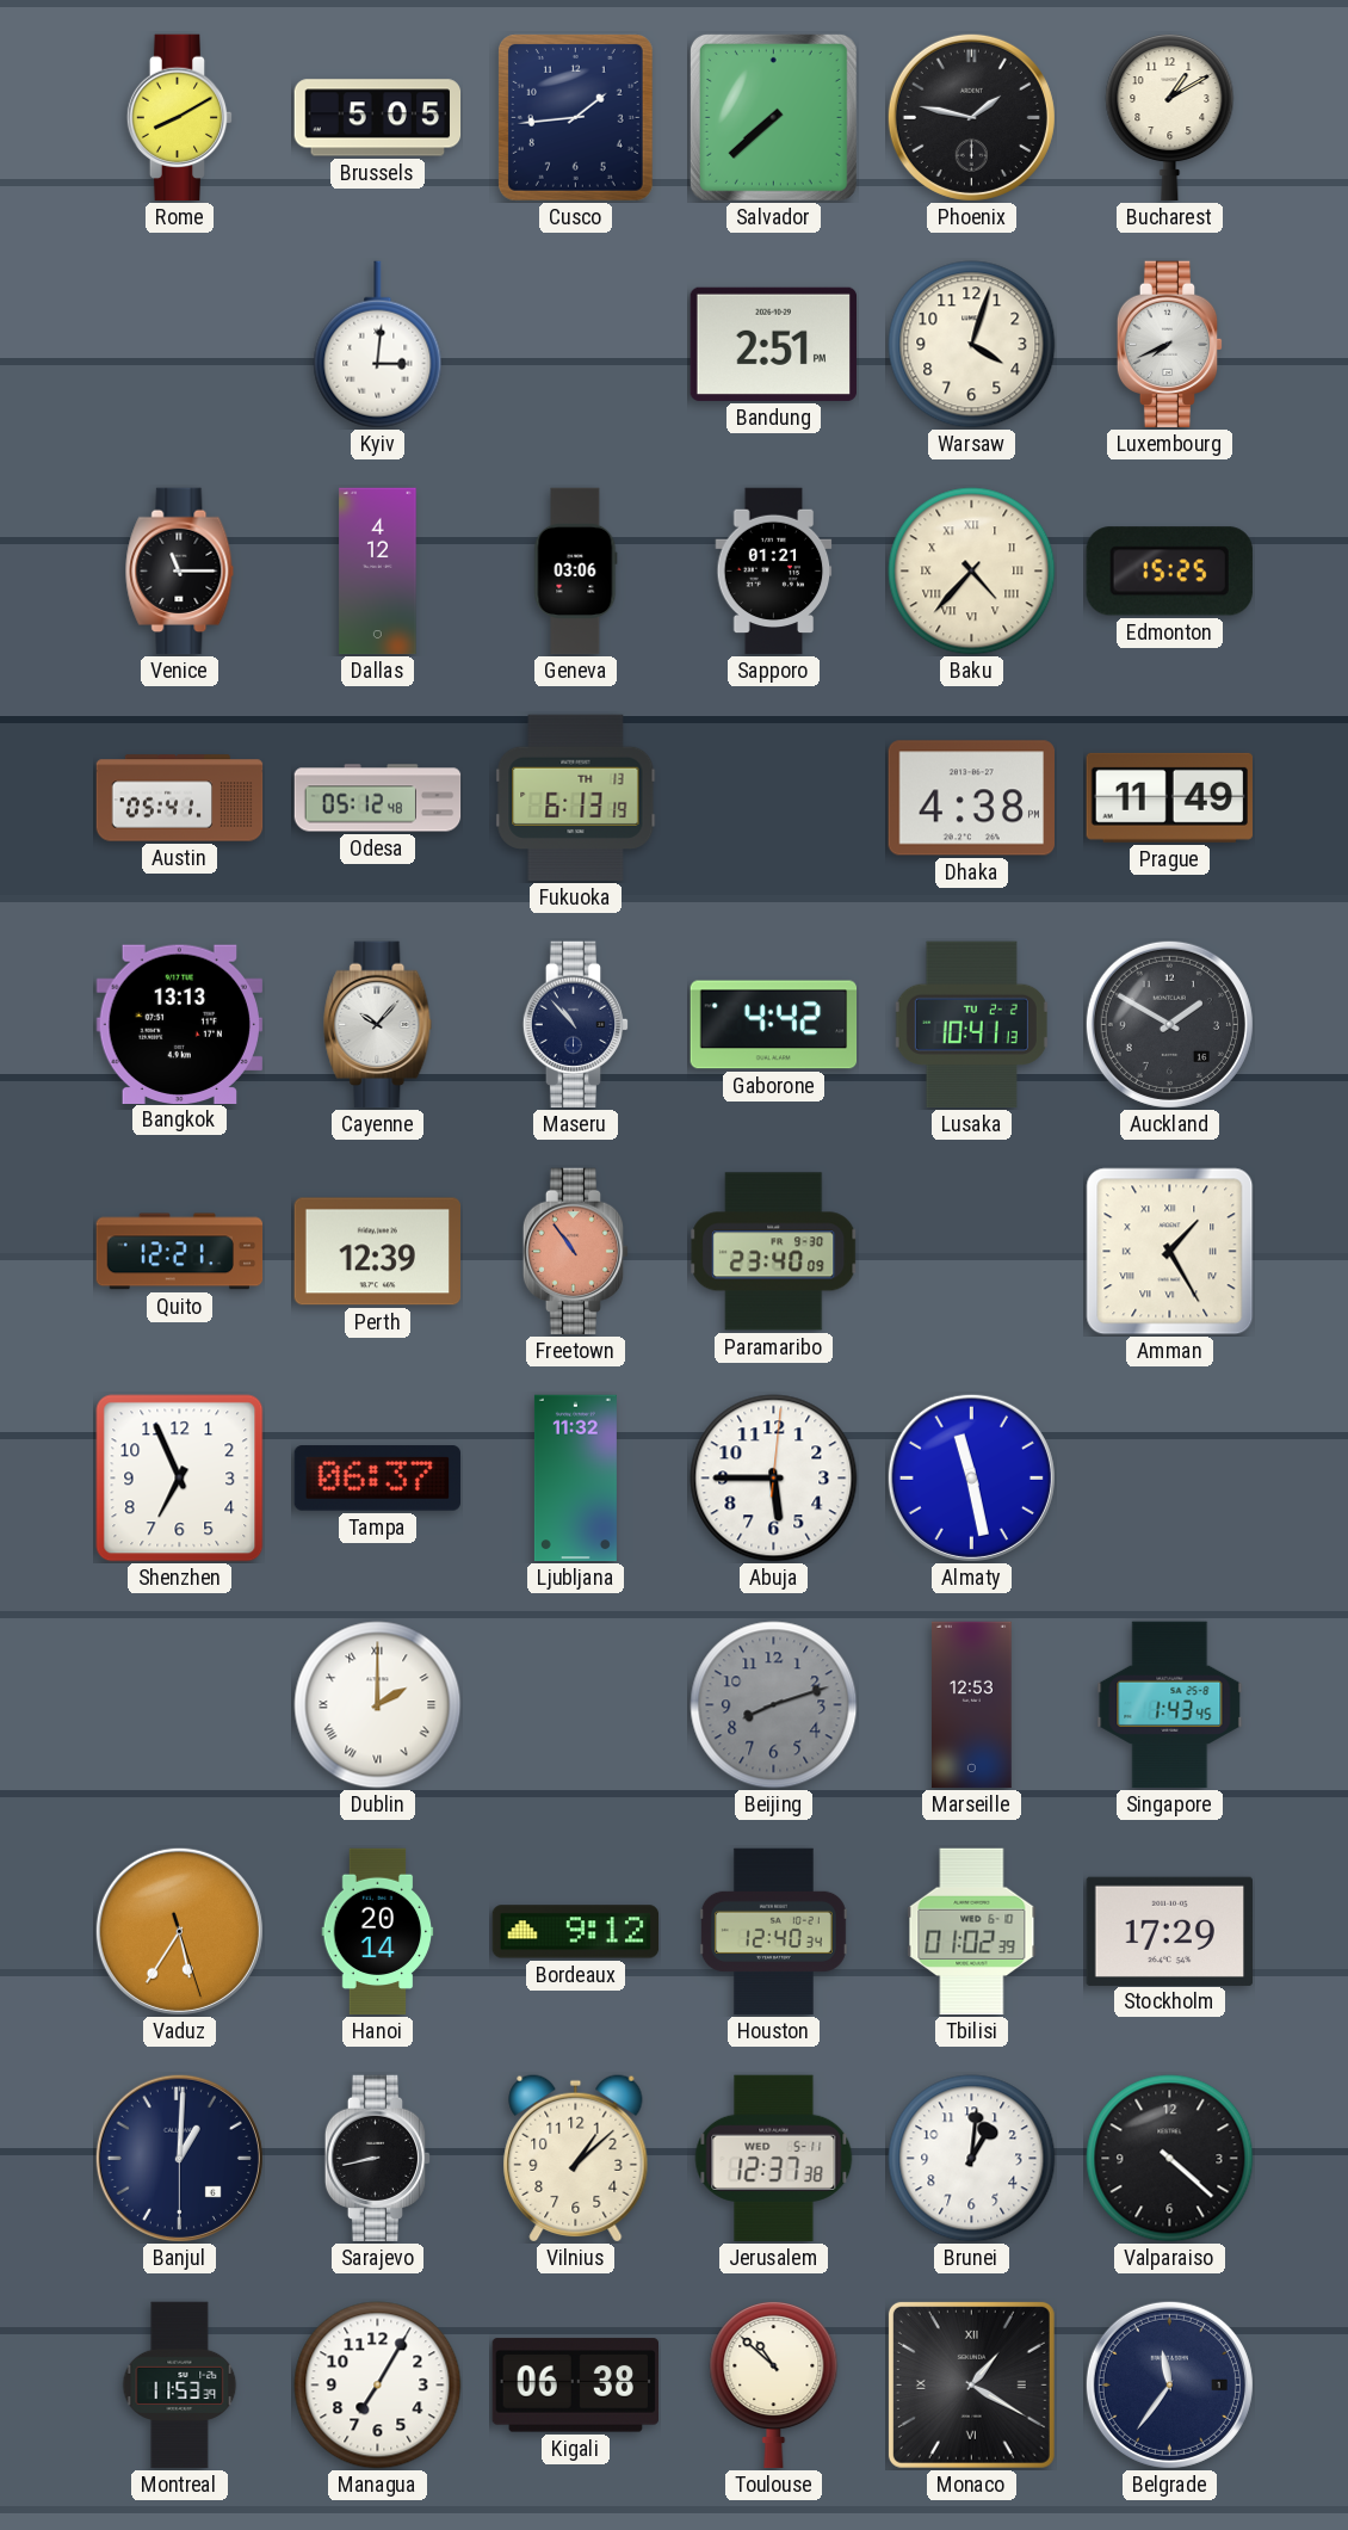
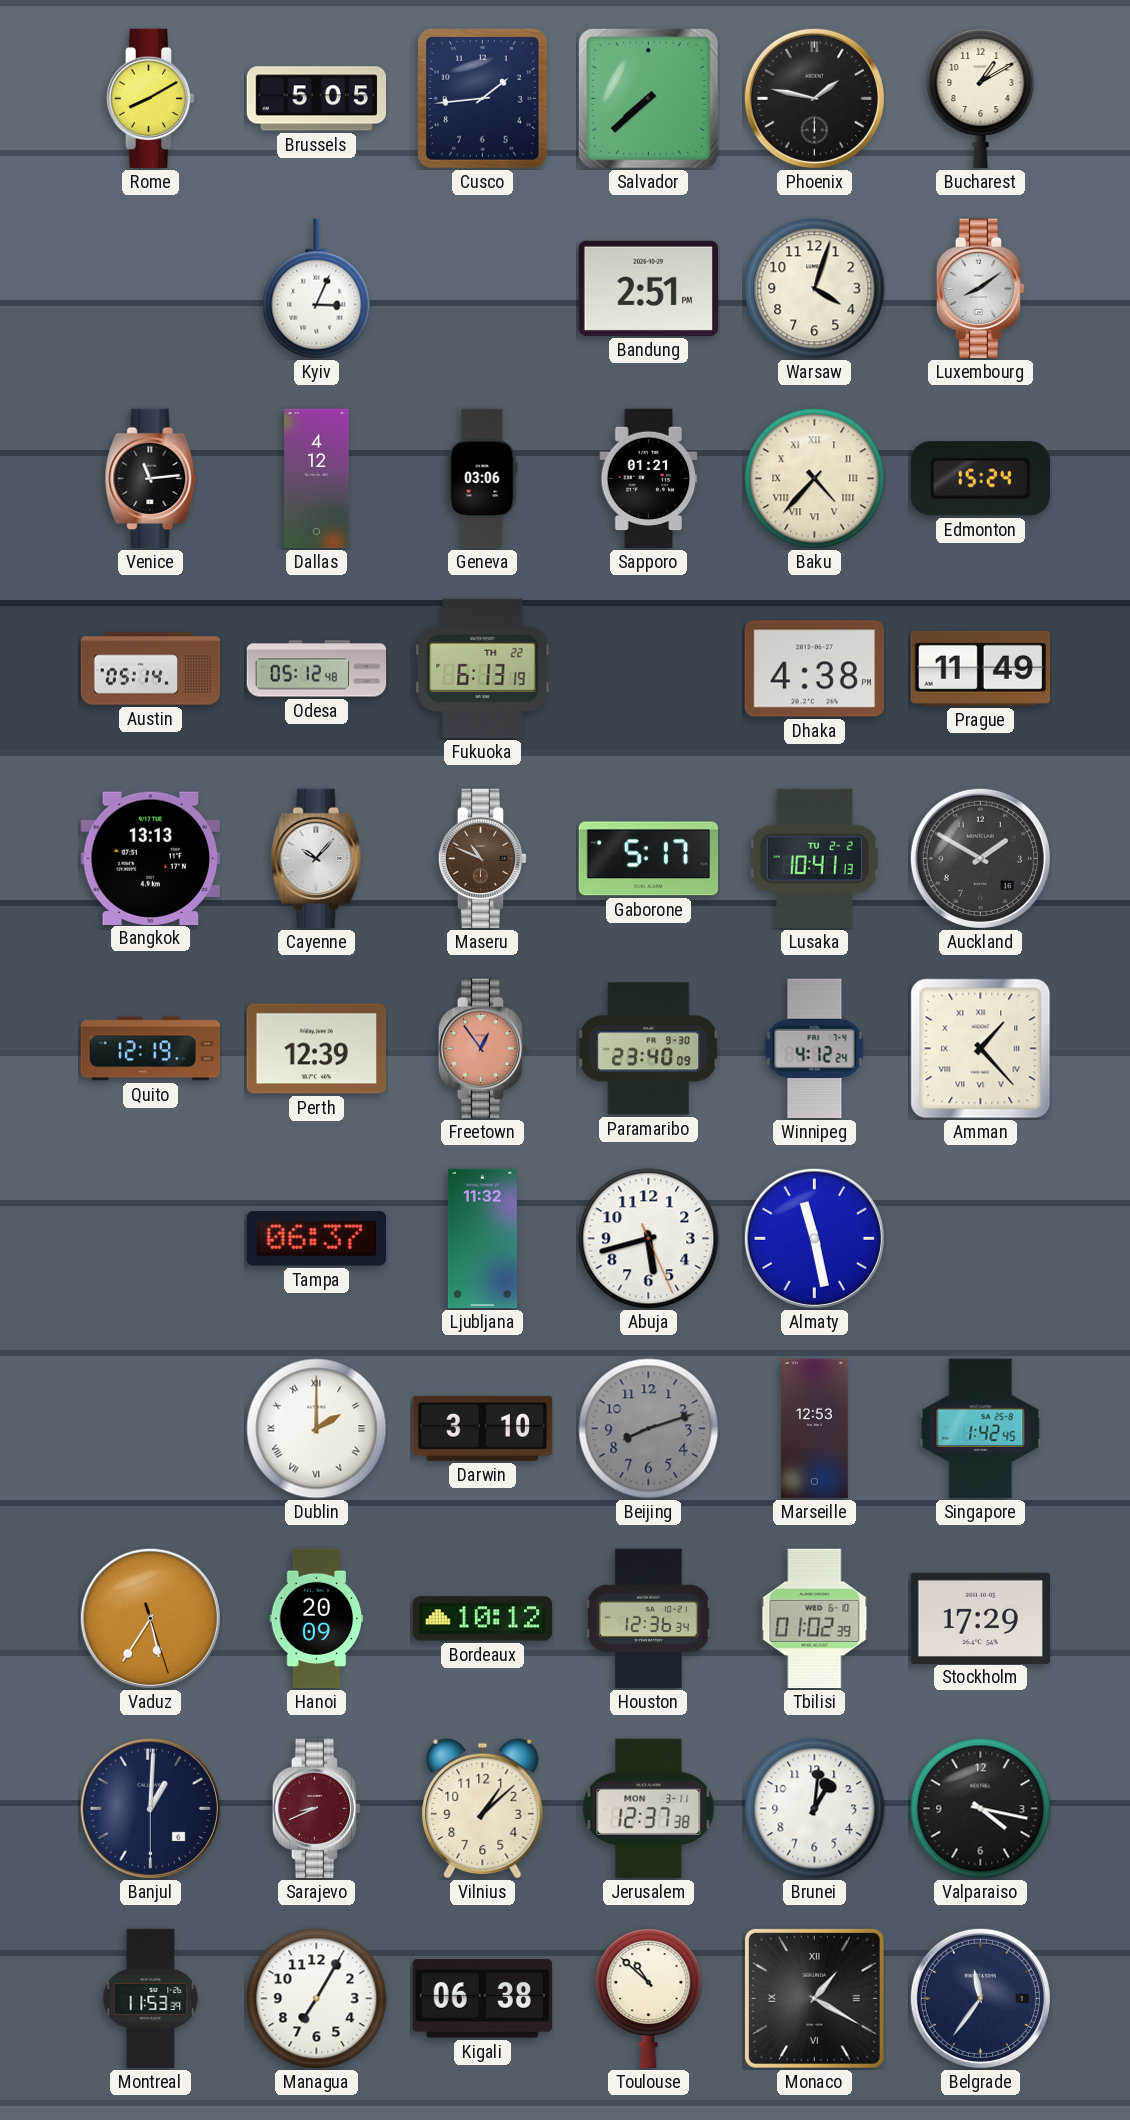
Kyiv: 3:01 -> 3:04 (317, 289)
Luxembourg: 7:41 -> 8:09 (981, 289)
Venice: 11:15 -> 11:14 (151, 479)
Edmonton: 15:25 -> 15:24 (980, 479)
Austin: 05:41 -> 05:14 (151, 669)
Fukuoka date: TH 13 -> TH 22 (483, 669)
Maseru: 10:53 -> 10:49 (483, 859)
Maseru dial: navy -> brown (483, 859)
Gaborone: 4:42 -> 5:17 (649, 859)
Quito: 12:21 -> 12:19 (151, 1049)
Freetown: 10:54 -> 12:54 (483, 1049)
Winnipeg: none -> 4:12 (815, 1049)
Amman: 1:25 -> 1:23 (981, 1049)
Shenzhen: 6:56 -> none (180, 1479)
Abuja: 5:45 -> 5:42 (649, 1239)
Darwin: none -> 3:10 (483, 1428)
Singapore: 1:43 -> 1:42 (981, 1429)
Hanoi: 20:14 -> 20:09 (317, 1619)
Bordeaux: 9:12 -> 10:12 (483, 1619)
Houston: 12:40 -> 12:36 (648, 1619)
Sarajevo: 8:43 -> 8:41 (317, 1809)
Sarajevo dial: black -> burgundy (317, 1809)
Jerusalem date: WED 5-11 -> MON 3-11 (649, 1809)
Valparaiso: 4:22 -> 4:17 (981, 1809)
